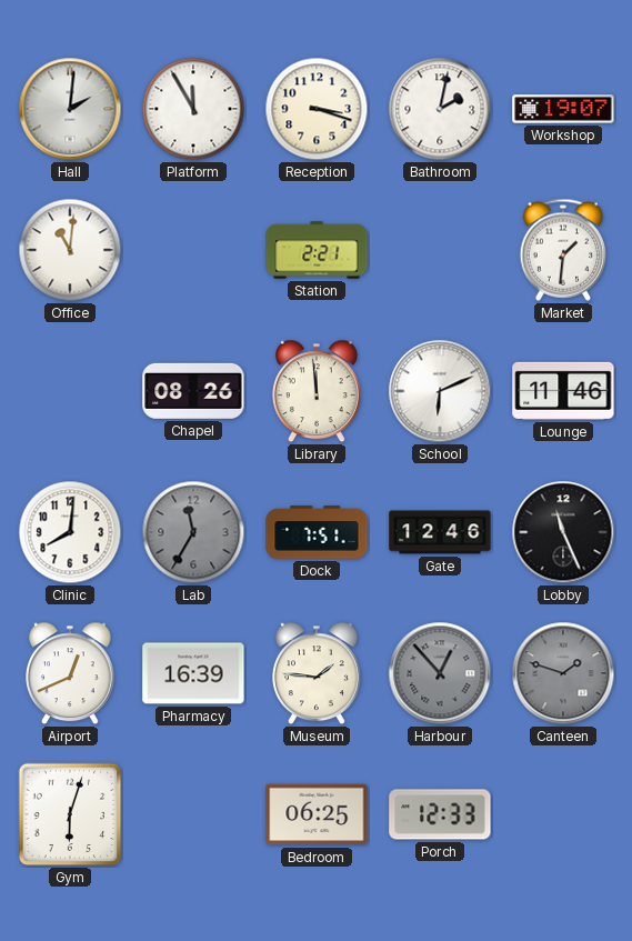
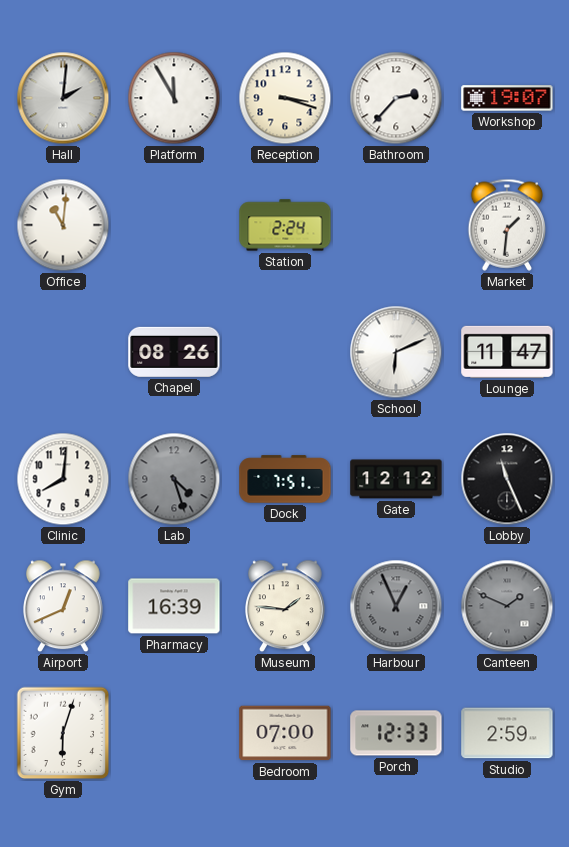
Bathroom: 2:02 -> 2:37 (396, 98)
Station: 2:21 -> 2:24 (285, 225)
Library: 11:59 -> none (318, 391)
Lounge: 11:46 -> 11:47 (507, 352)
Lab: 11:35 -> 4:27 (174, 479)
Gate: 12:46 -> 12:12 (396, 479)
Harbour: 12:53 -> 12:56 (396, 606)
Canteen: 1:48 -> 1:49 (507, 606)
Bedroom: 06:25 -> 07:00 (285, 733)
Studio: none -> 2:59 (507, 733)
